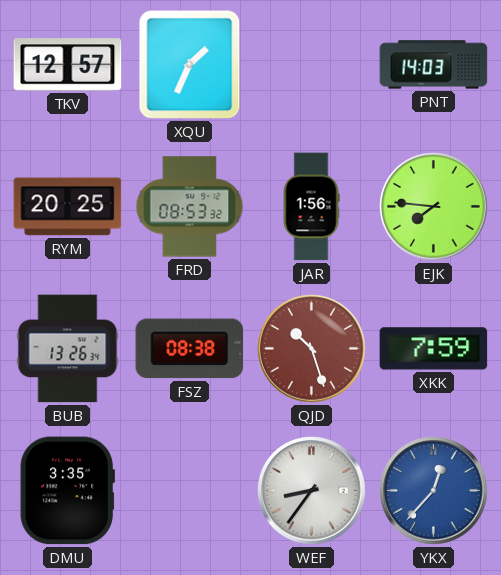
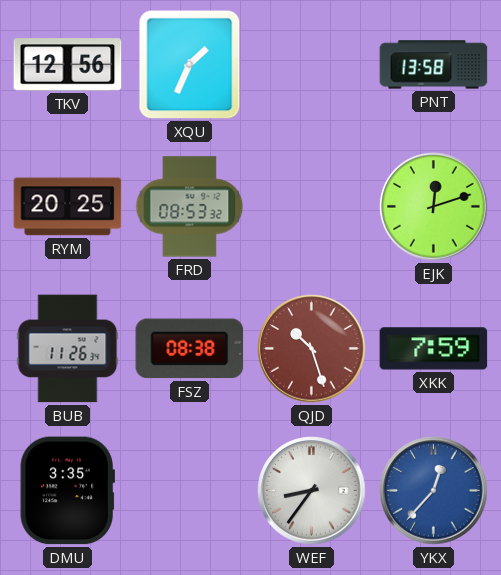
TKV: 12:57 -> 12:56 (68, 65)
PNT: 14:03 -> 13:58 (434, 65)
JAR: 1:56 -> none (311, 207)
EJK: 7:46 -> 12:12 (434, 207)
BUB: 13:26 -> 11:26 (68, 349)
